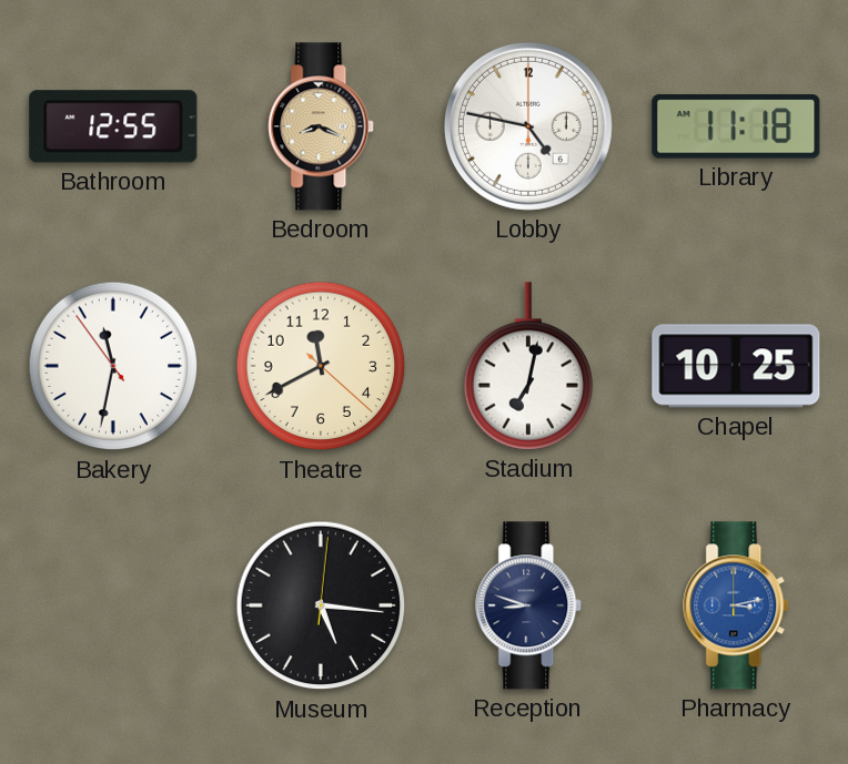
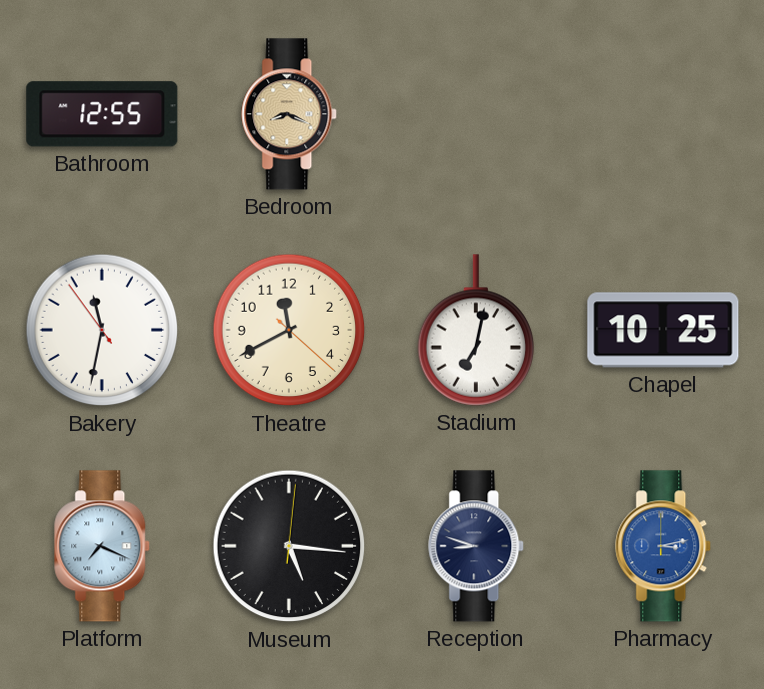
Lobby: 4:47 -> none (528, 126)
Library: 11:18 -> none (736, 126)
Platform: none -> 7:19 (103, 546)
